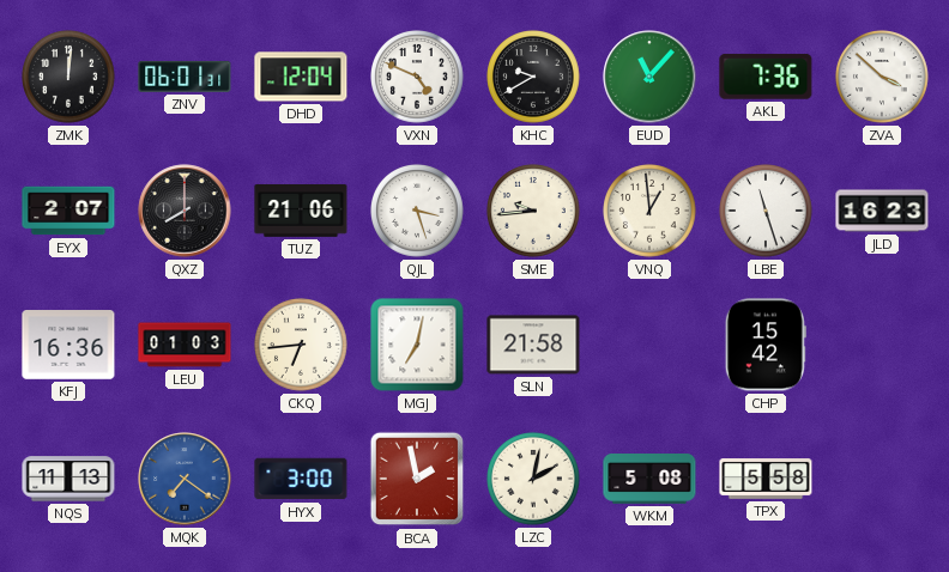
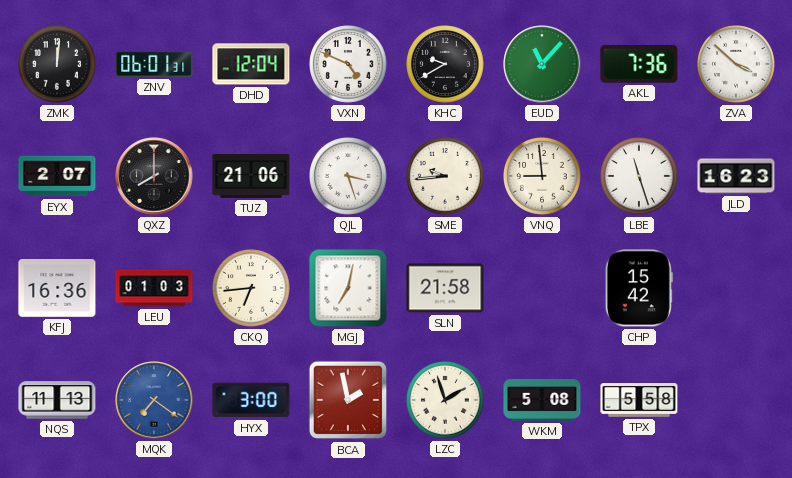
VNQ: 12:59 -> 8:59 (543, 177)
LZC: 2:02 -> 1:57 (446, 401)
